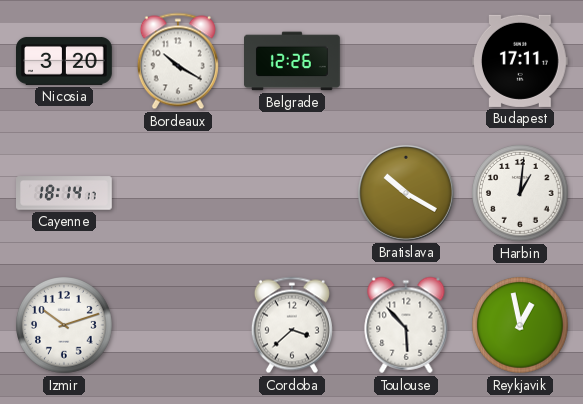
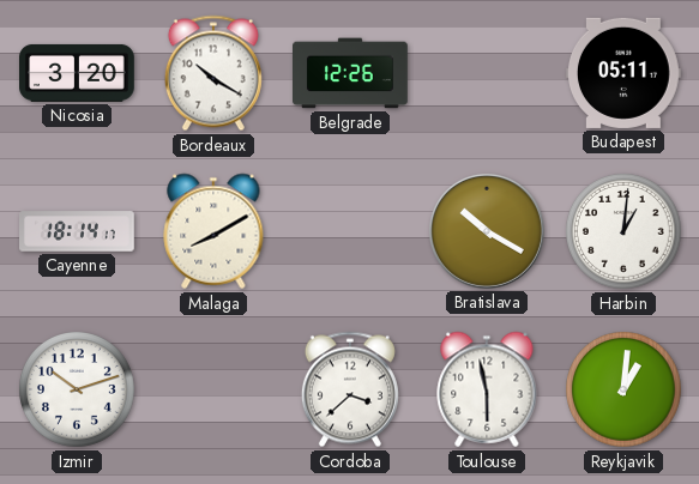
Budapest: 17:11 -> 05:11 (623, 73)
Malaga: none -> 8:10 (213, 231)
Toulouse: 5:53 -> 5:58 (487, 389)
Reykjavik: 12:58 -> 1:01 (625, 391)
